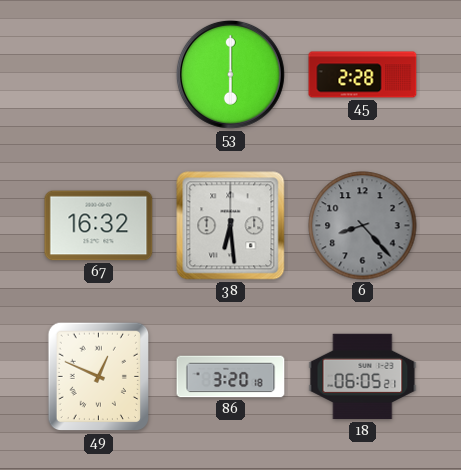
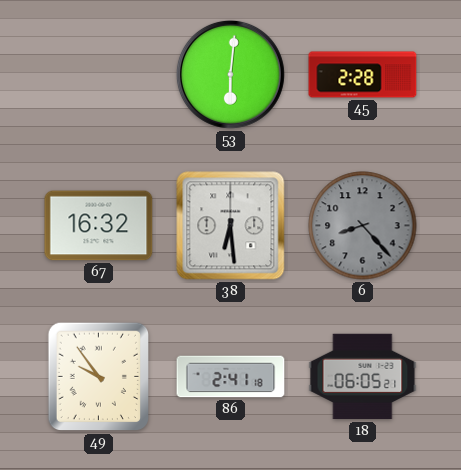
53: 6:00 -> 6:01 (230, 74)
49: 12:49 -> 9:54 (98, 377)
86: 3:20 -> 2:41 (231, 377)
